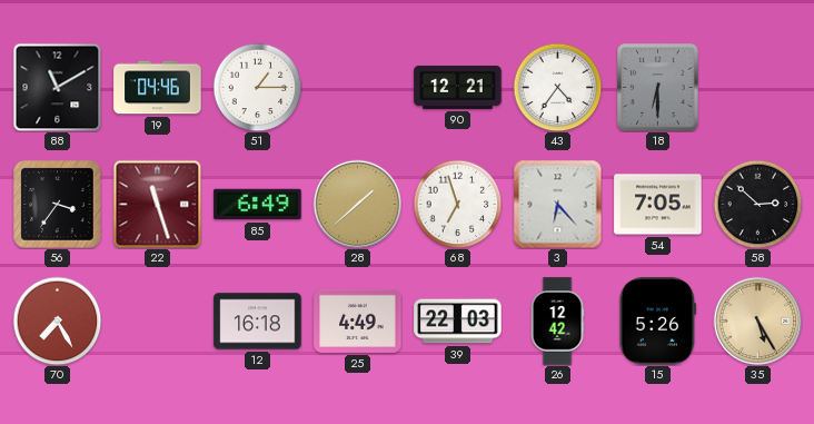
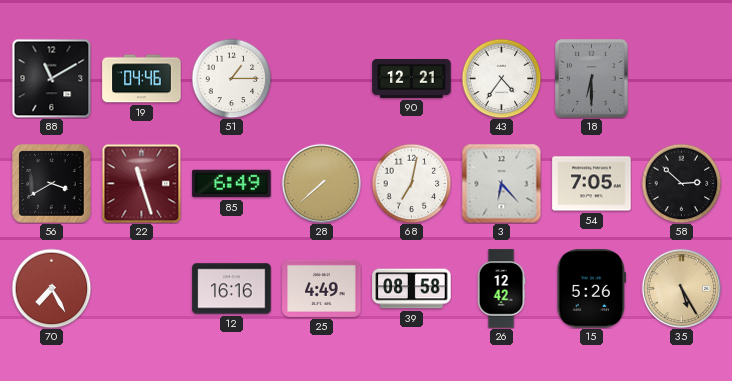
56: 3:36 -> 3:40 (52, 184)
28: 1:38 -> 7:38 (321, 183)
68: 6:57 -> 7:02 (411, 183)
12: 16:18 -> 16:16 (232, 289)
39: 22:03 -> 08:58 (412, 289)
